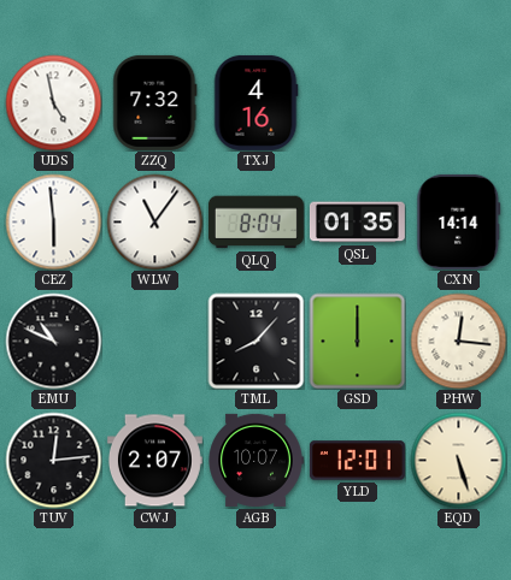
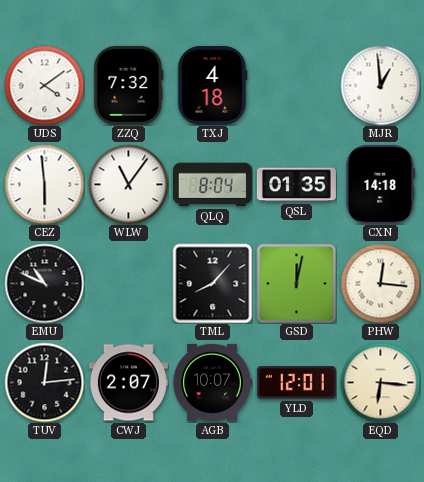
UDS: 4:58 -> 4:09 (44, 85)
TXJ: 4:16 -> 4:18 (212, 85)
MJR: none -> 12:59 (380, 85)
CXN: 14:14 -> 14:18 (381, 184)
GSD: 12:00 -> 12:02 (296, 283)
EQD: 5:27 -> 6:16 (380, 382)
